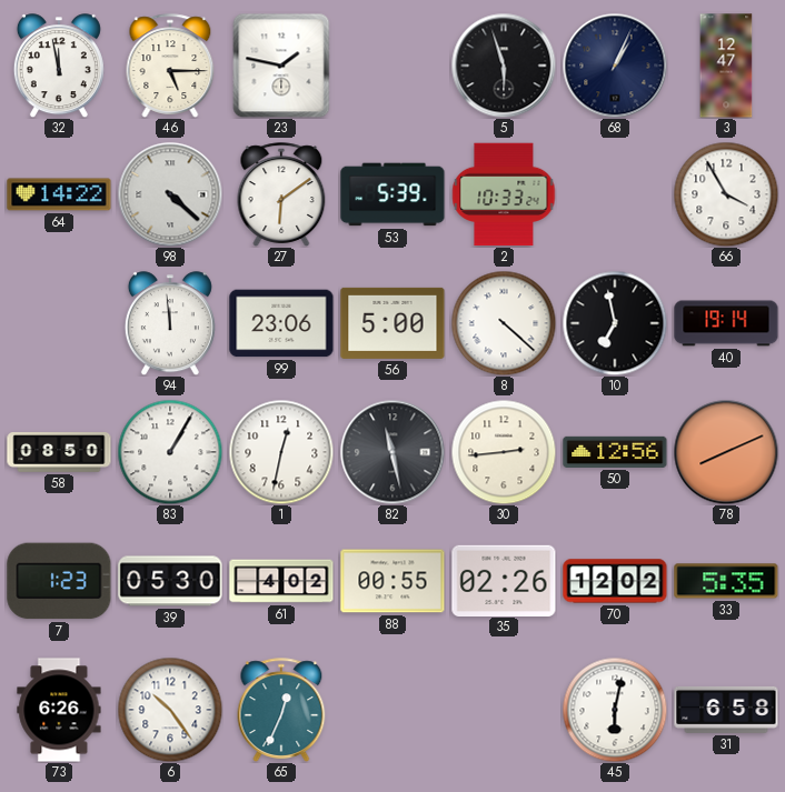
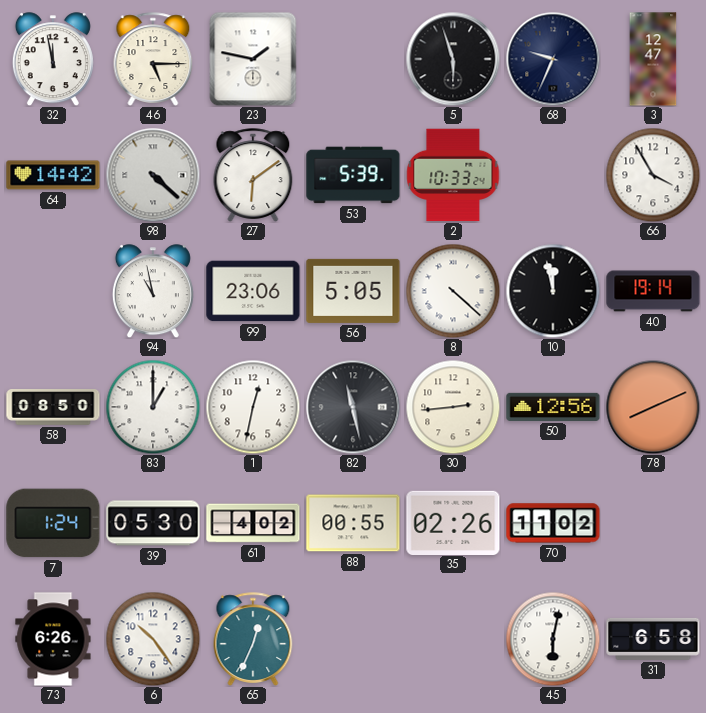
68: 1:04 -> 9:34 (553, 59)
64: 14:22 -> 14:42 (53, 175)
94: 11:59 -> 10:58 (153, 291)
56: 5:00 -> 5:05 (353, 291)
10: 6:58 -> 11:58 (553, 291)
83: 1:05 -> 1:00 (153, 407)
7: 1:23 -> 1:24 (53, 523)
70: 12:02 -> 11:02 (553, 523)
33: 5:35 -> none (726, 581)
